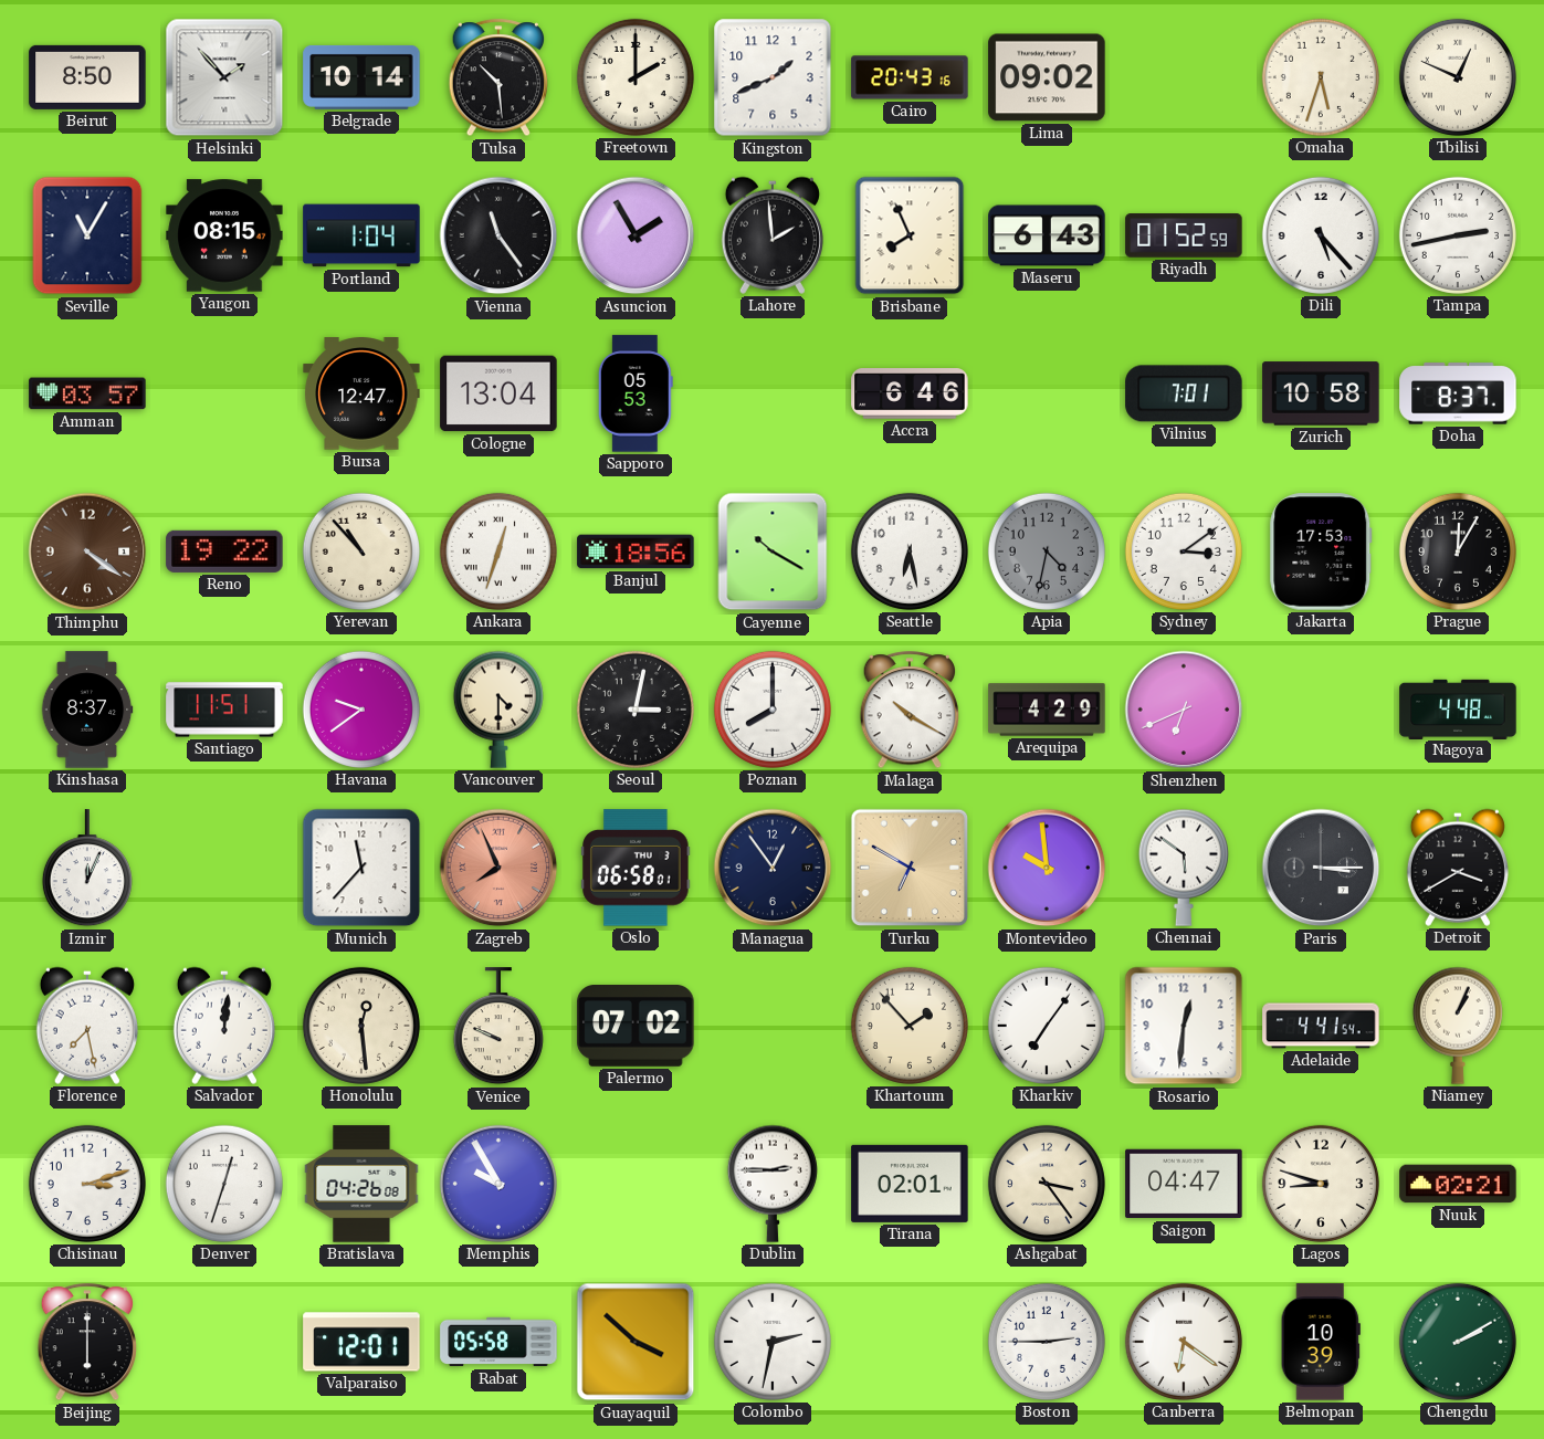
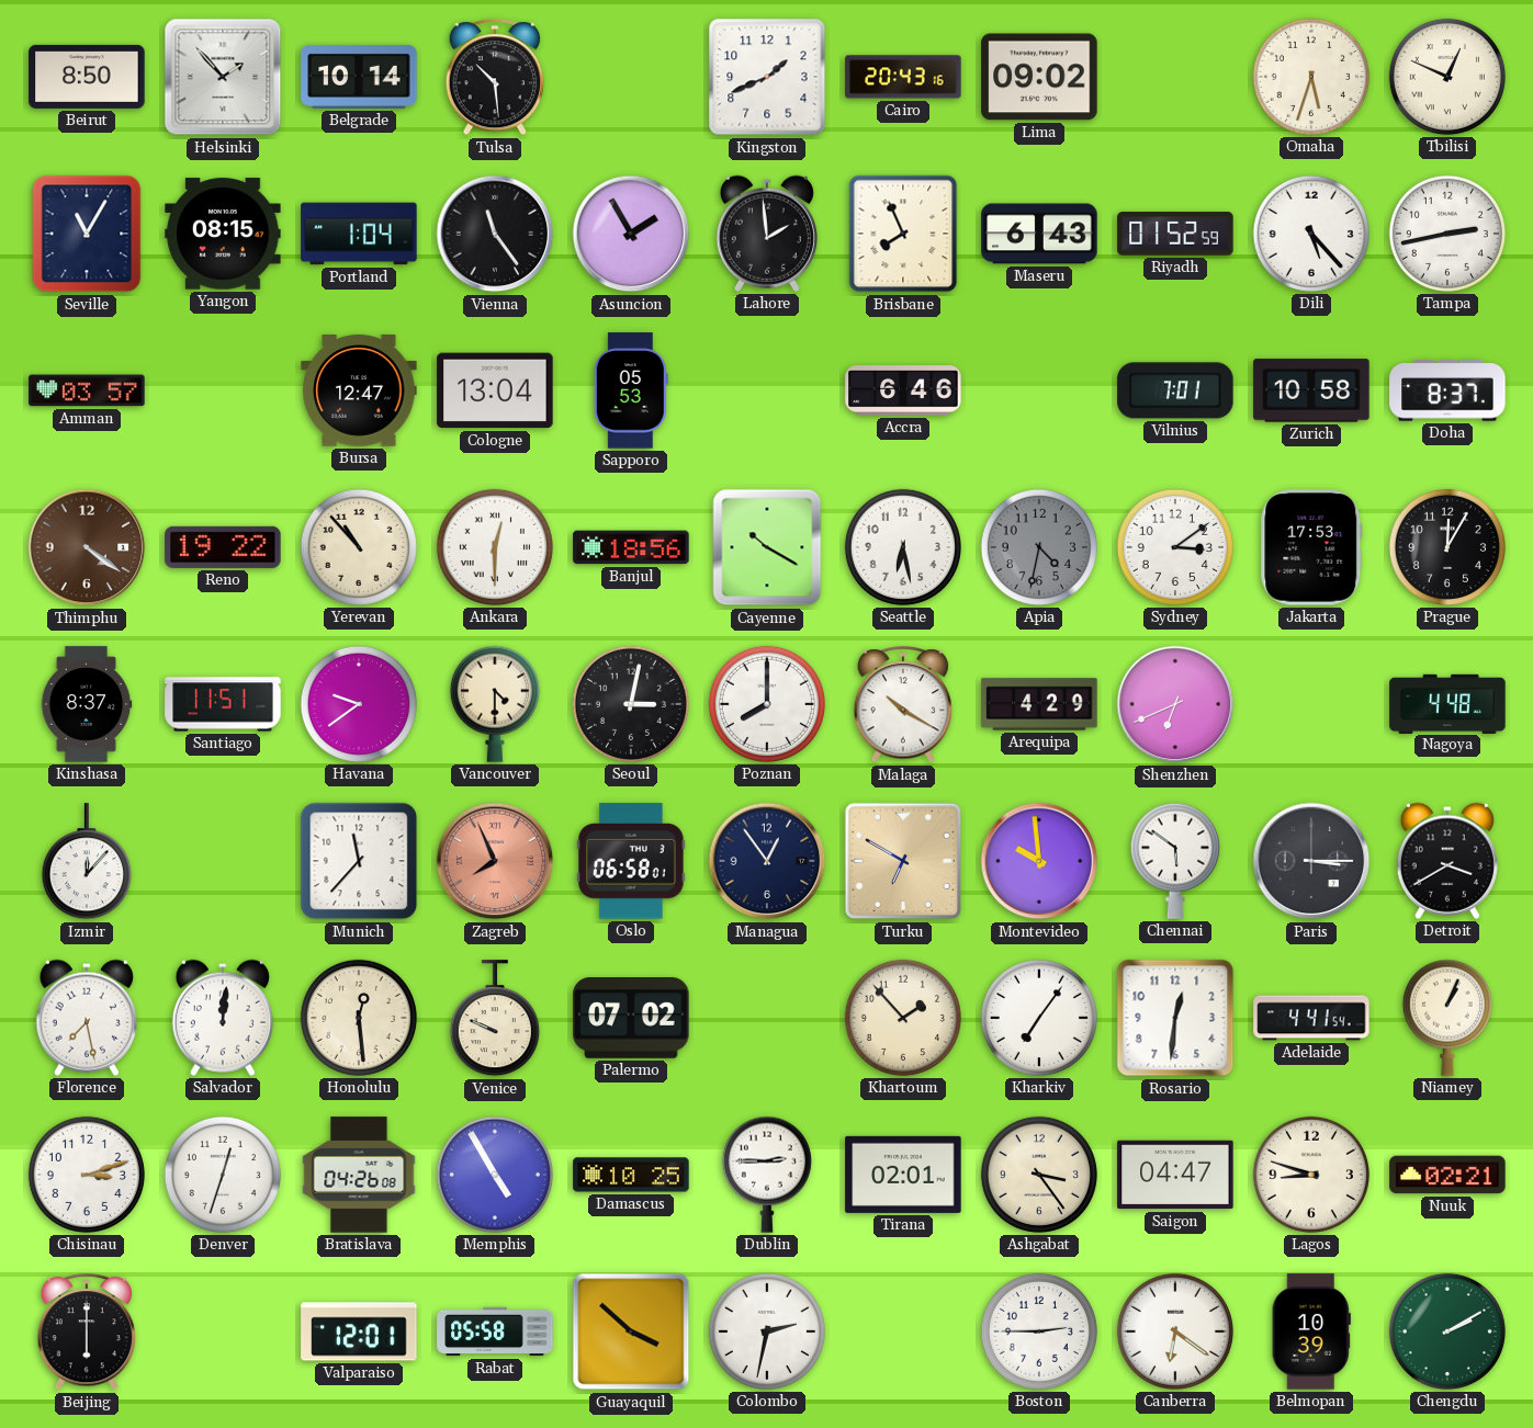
Freetown: 2:00 -> none (636, 77)
Ankara: 12:33 -> 12:30 (495, 547)
Izmir: 12:04 -> 12:07 (87, 862)
Memphis: 9:55 -> 4:55 (495, 1175)
Damascus: none -> 10:25 (631, 1175)
